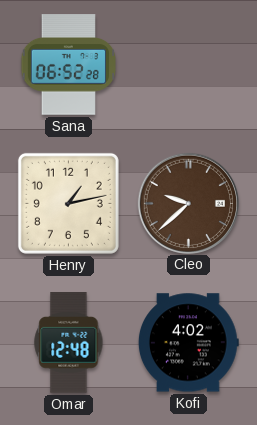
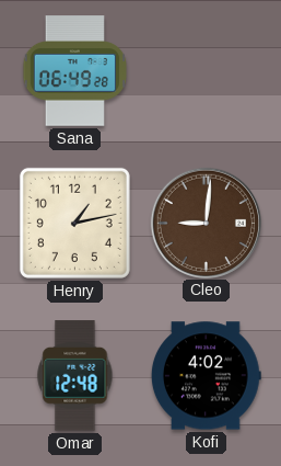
Sana: 06:52 -> 06:49 (74, 71)
Cleo: 9:38 -> 9:01 (206, 223)
